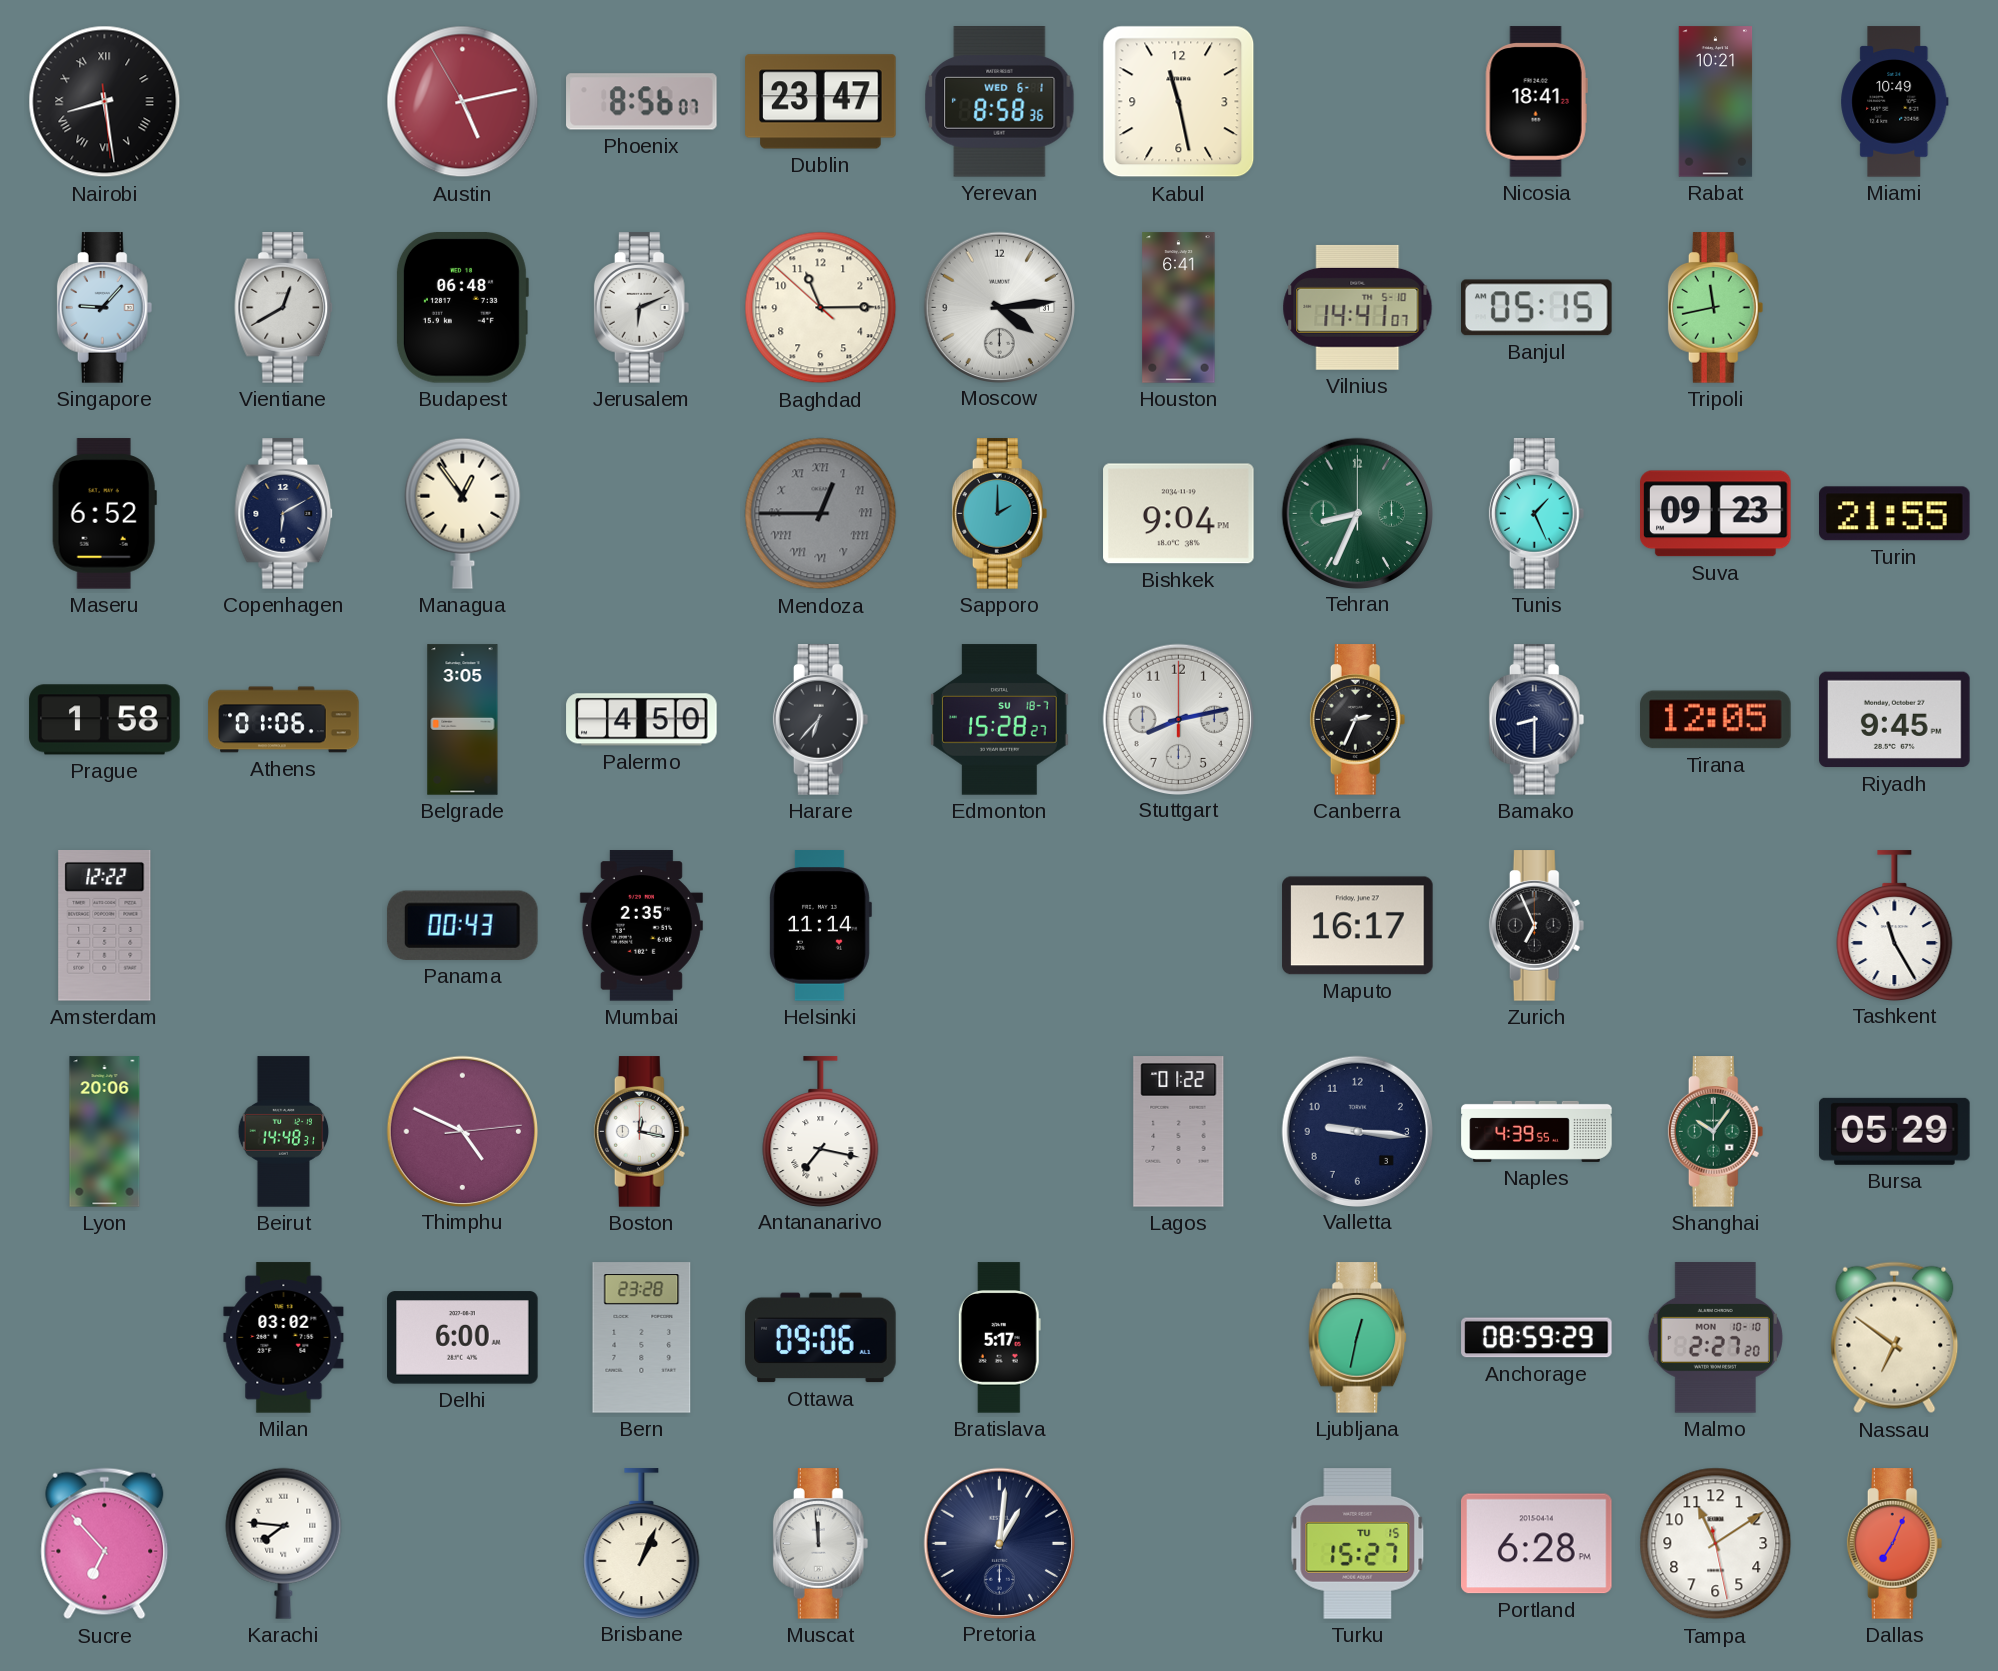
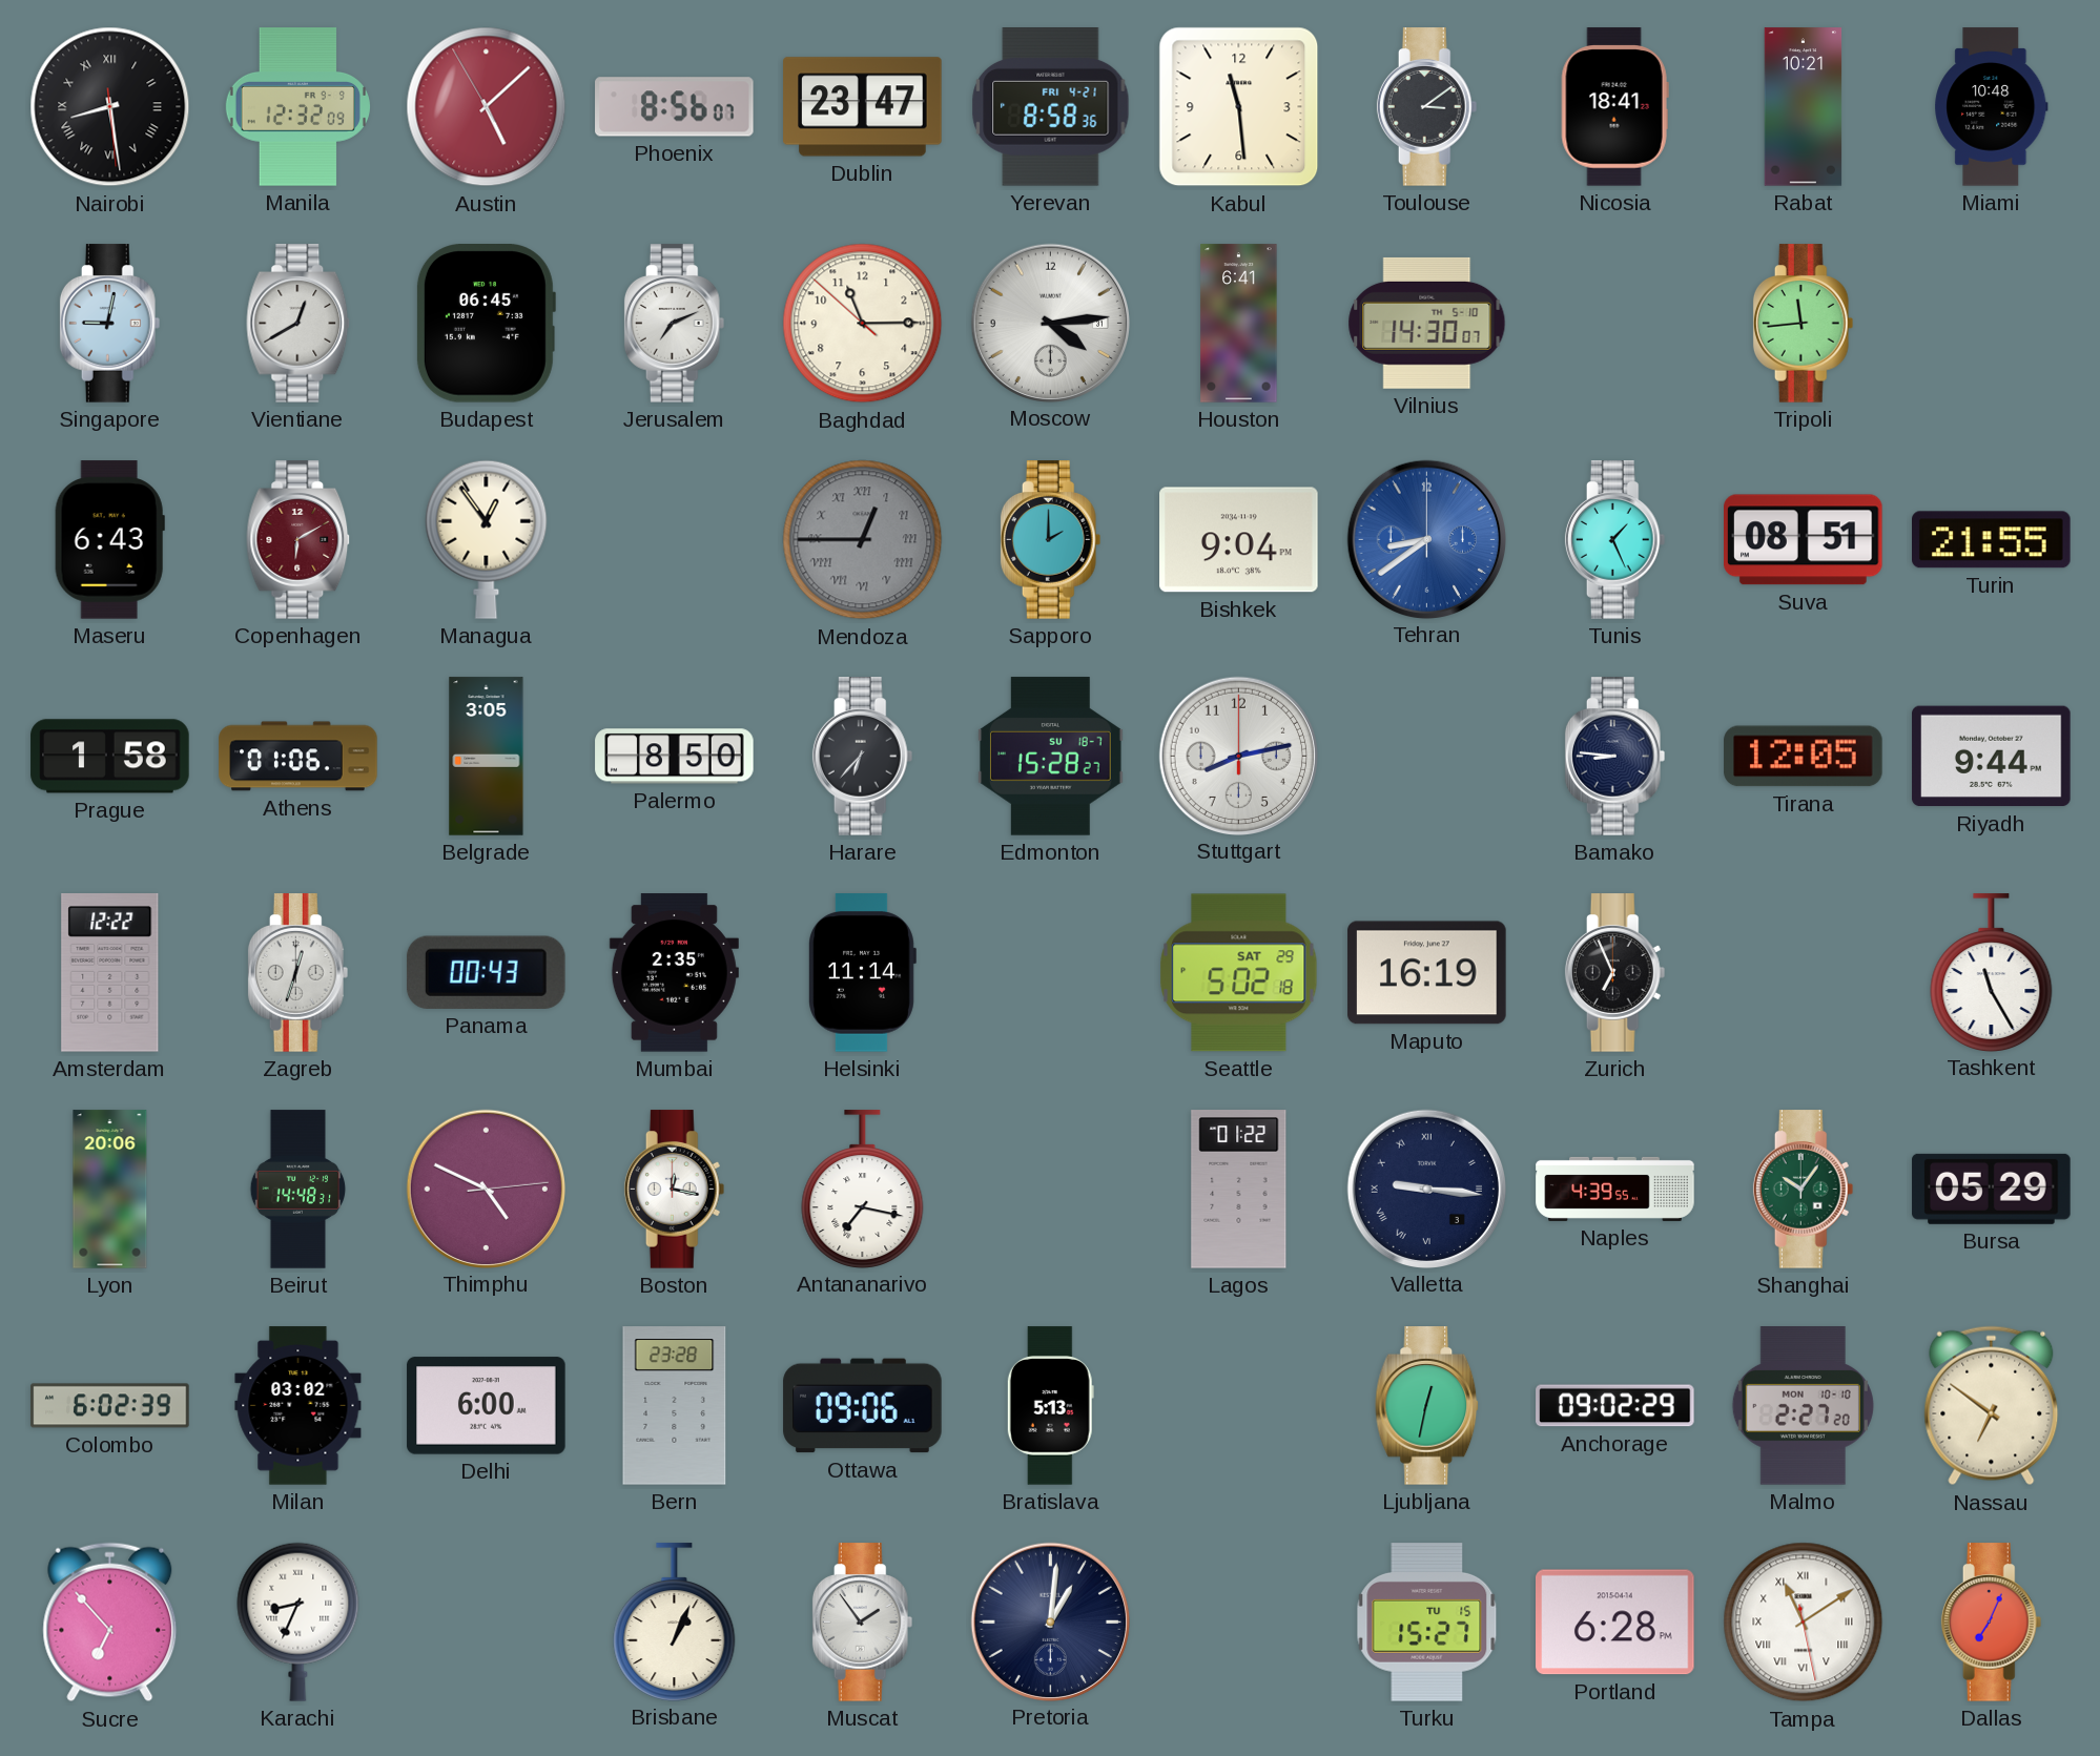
Manila: none -> 12:32 (297, 107)
Austin: 5:12 -> 5:07 (487, 107)
Yerevan date: WED 6-1 -> FRI 4-21 (1051, 107)
Kabul: 11:28 -> 11:29 (1239, 107)
Toulouse: none -> 3:09 (1427, 107)
Miami: 10:49 -> 10:48 (1992, 107)
Singapore: 9:07 -> 9:02 (110, 324)
Budapest: 06:48 -> 06:45 (486, 324)
Jerusalem: 6:11 -> 7:11 (675, 324)
Vilnius: 14:41 -> 14:30 (1427, 323)
Banjul: 05:15 -> none (1537, 308)
Tripoli: 11:43 -> 11:44 (1804, 324)
Maseru: 6:52 -> 6:43 (109, 540)
Copenhagen dial: navy -> burgundy (298, 540)
Tehran: 8:34 -> 8:39 (1426, 539)
Tehran dial: green -> blue (1426, 539)
Suva: 09:23 -> 08:51 (1804, 540)
Palermo: 4:50 -> 8:50 (675, 757)
Canberra: 2:34 -> none (1358, 720)
Bamako: 8:30 -> 8:46 (1615, 757)
Riyadh: 9:45 -> 9:44 (1992, 757)
Zagreb: none -> 12:33 (298, 973)
Seattle: none -> 5:02 (1239, 973)
Maputo: 16:17 -> 16:19 (1427, 973)
Valletta numerals: Arabic -> Roman (1426, 1189)
Colombo: none -> 6:02 (110, 1406)
Bratislava: 5:17 -> 5:13 (1050, 1406)
Anchorage: 08:59 -> 09:02 (1615, 1406)
Karachi: 7:46 -> 8:34 (298, 1621)
Muscat: 11:59 -> 1:54 (863, 1623)
Tampa numerals: Arabic -> Roman (1804, 1623)
